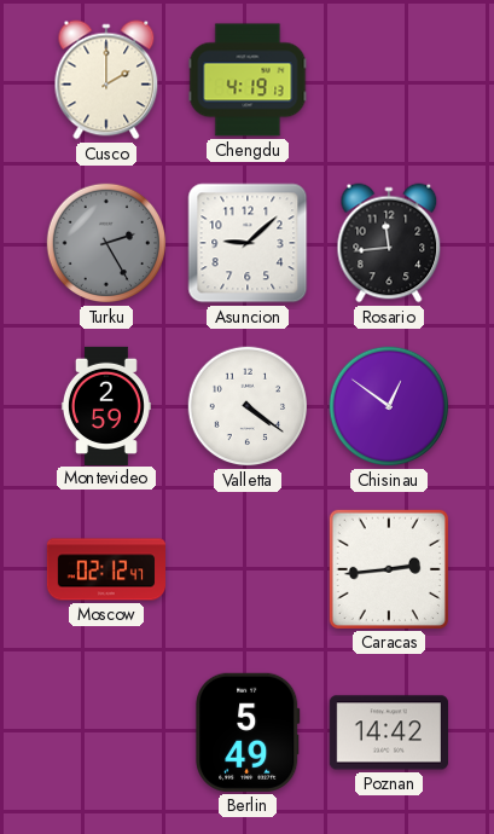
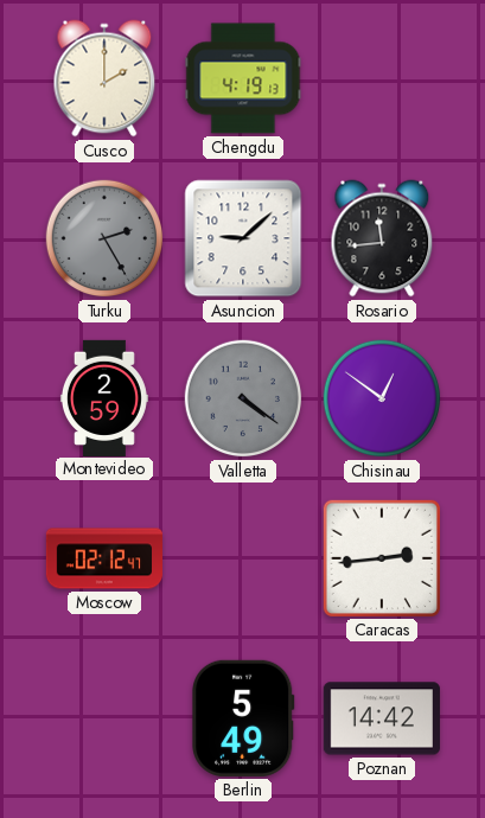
Valletta dial: white -> grey (243, 398)
